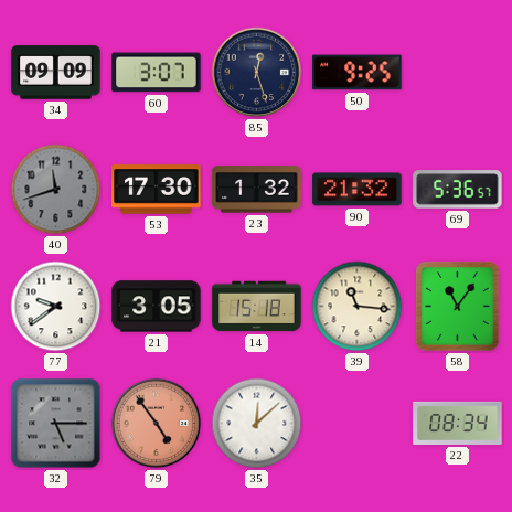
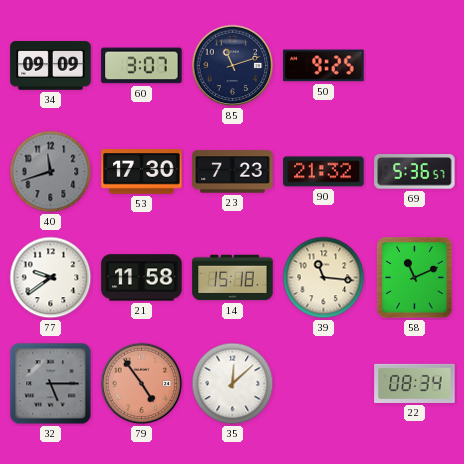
85: 12:27 -> 11:12 (233, 66)
23: 1:32 -> 7:23 (233, 172)
21: 3:05 -> 11:58 (142, 278)
58: 11:06 -> 11:11 (415, 278)
